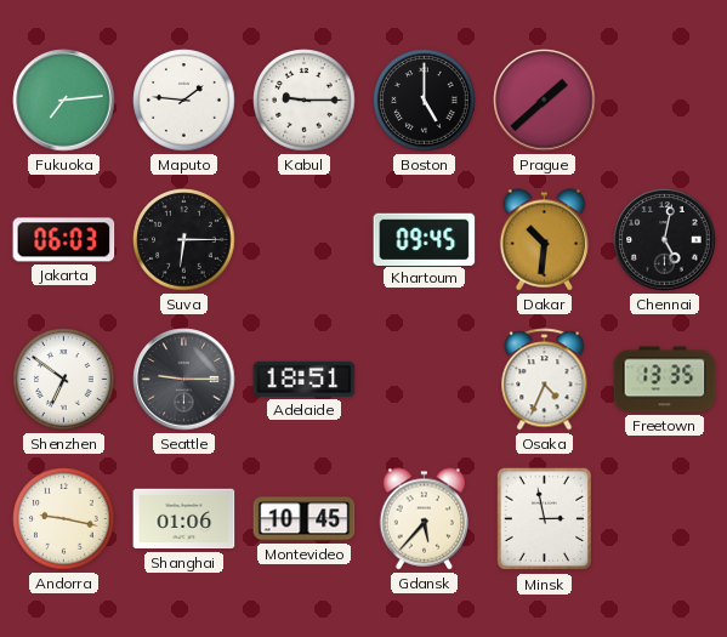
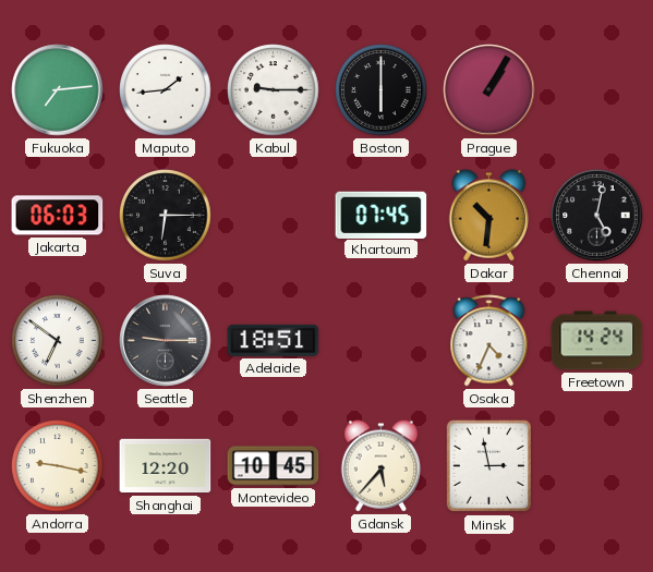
Maputo: 1:46 -> 1:44 (166, 90)
Boston: 5:00 -> 6:00 (382, 90)
Prague: 1:38 -> 1:05 (489, 90)
Khartoum: 09:45 -> 07:45 (382, 215)
Freetown: 13:35 -> 14:24 (597, 341)
Shanghai: 01:06 -> 12:20 (166, 466)
